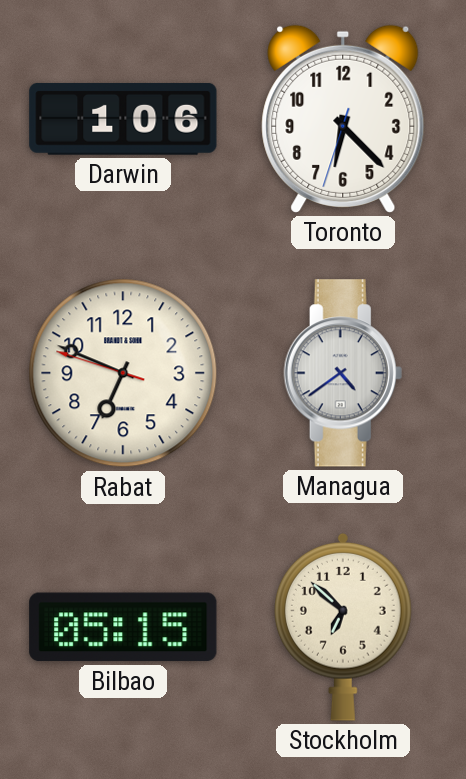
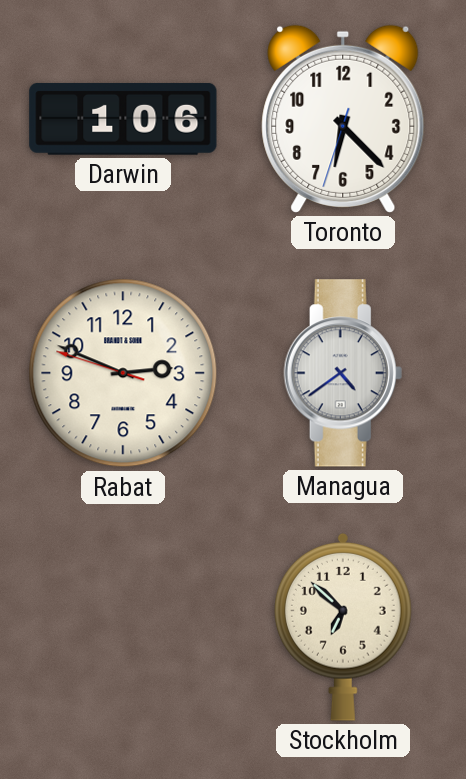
Rabat: 6:48 -> 2:48 (123, 373)
Bilbao: 05:15 -> none (123, 627)
